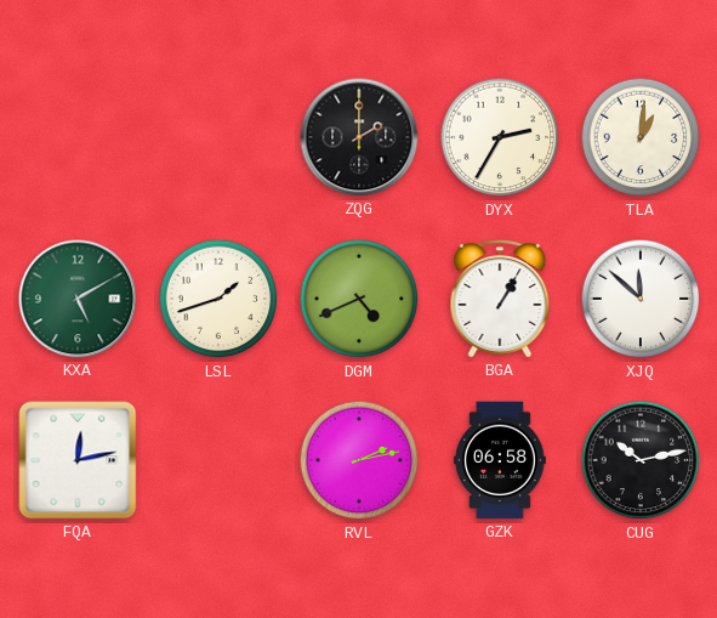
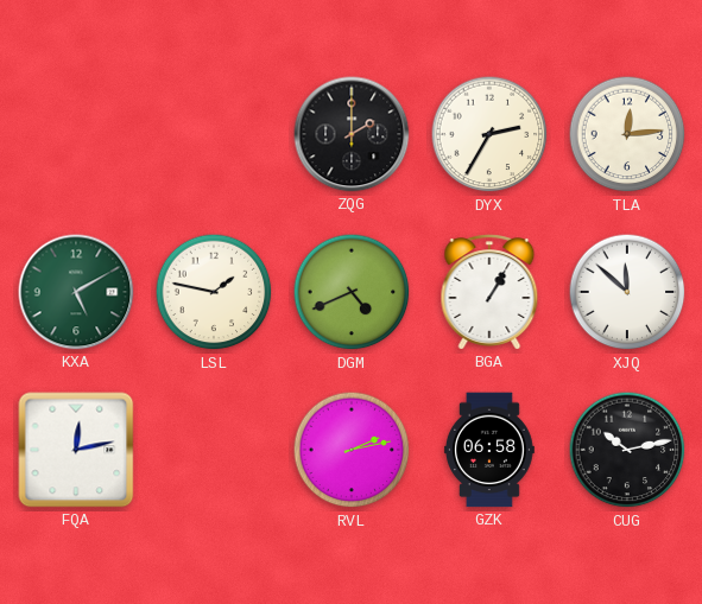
TLA: 1:01 -> 12:14 (627, 134)
LSL: 1:42 -> 1:47 (214, 292)
